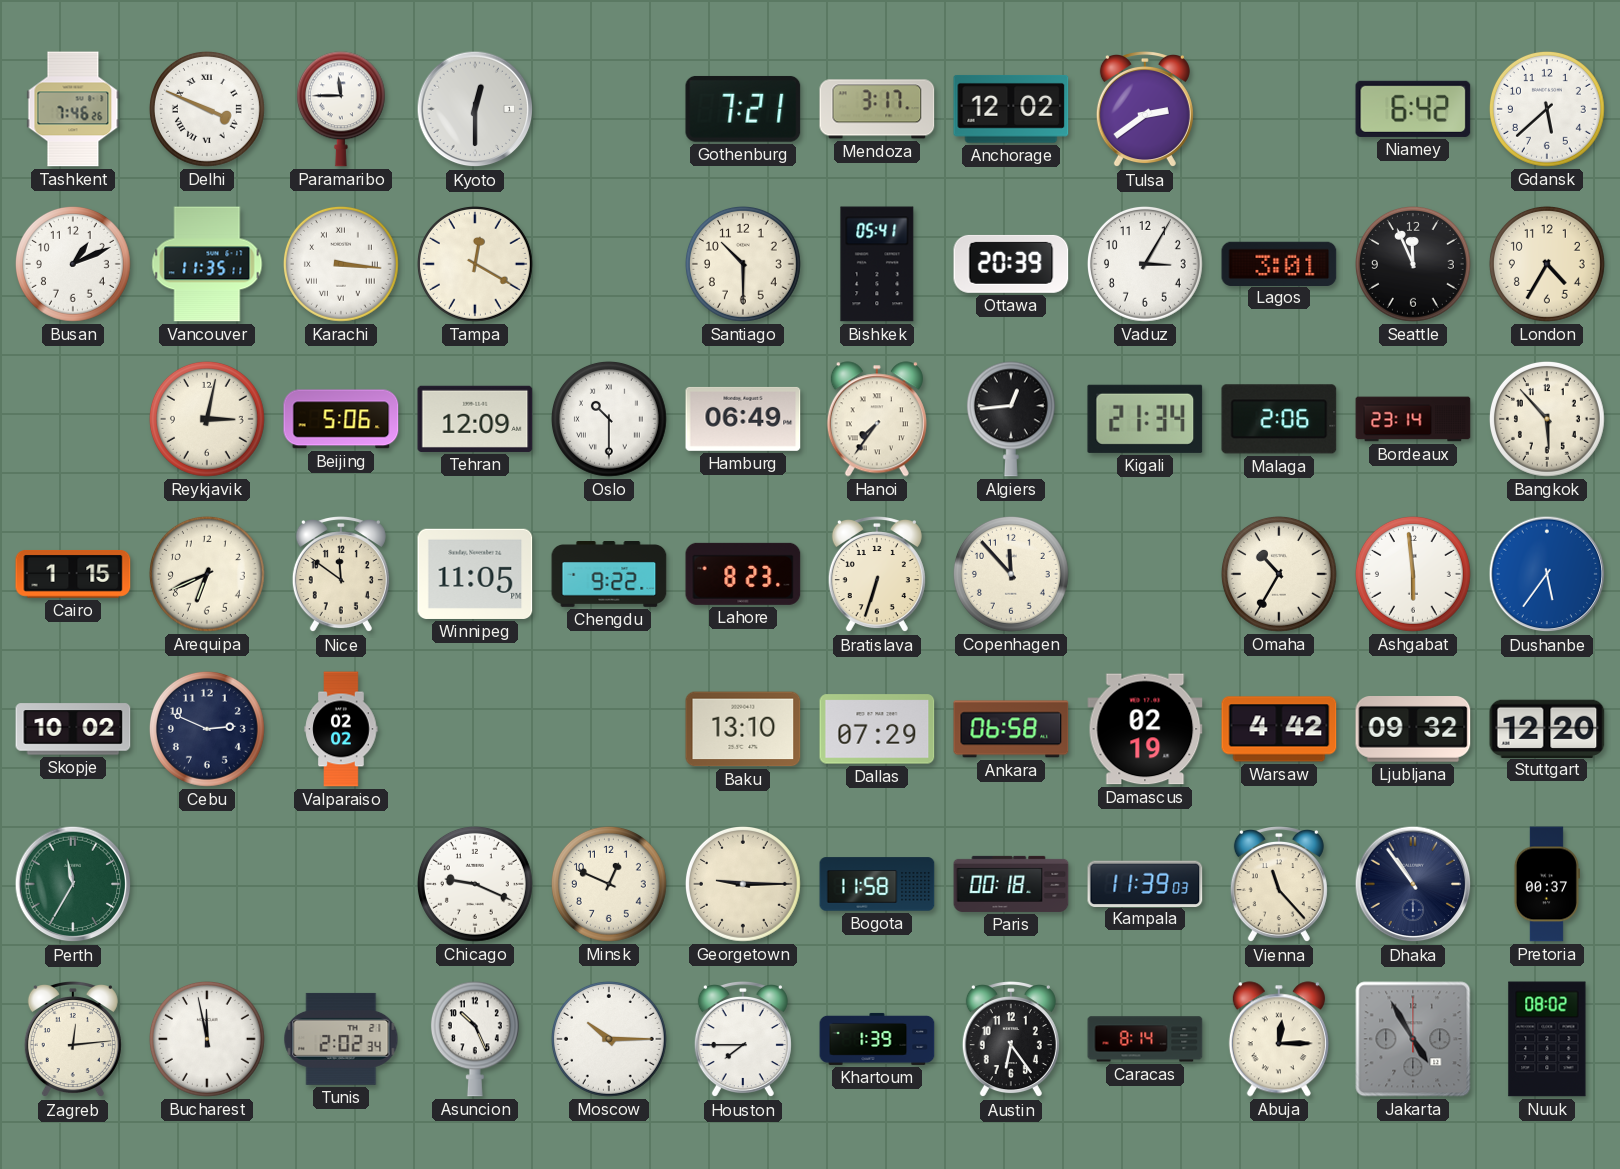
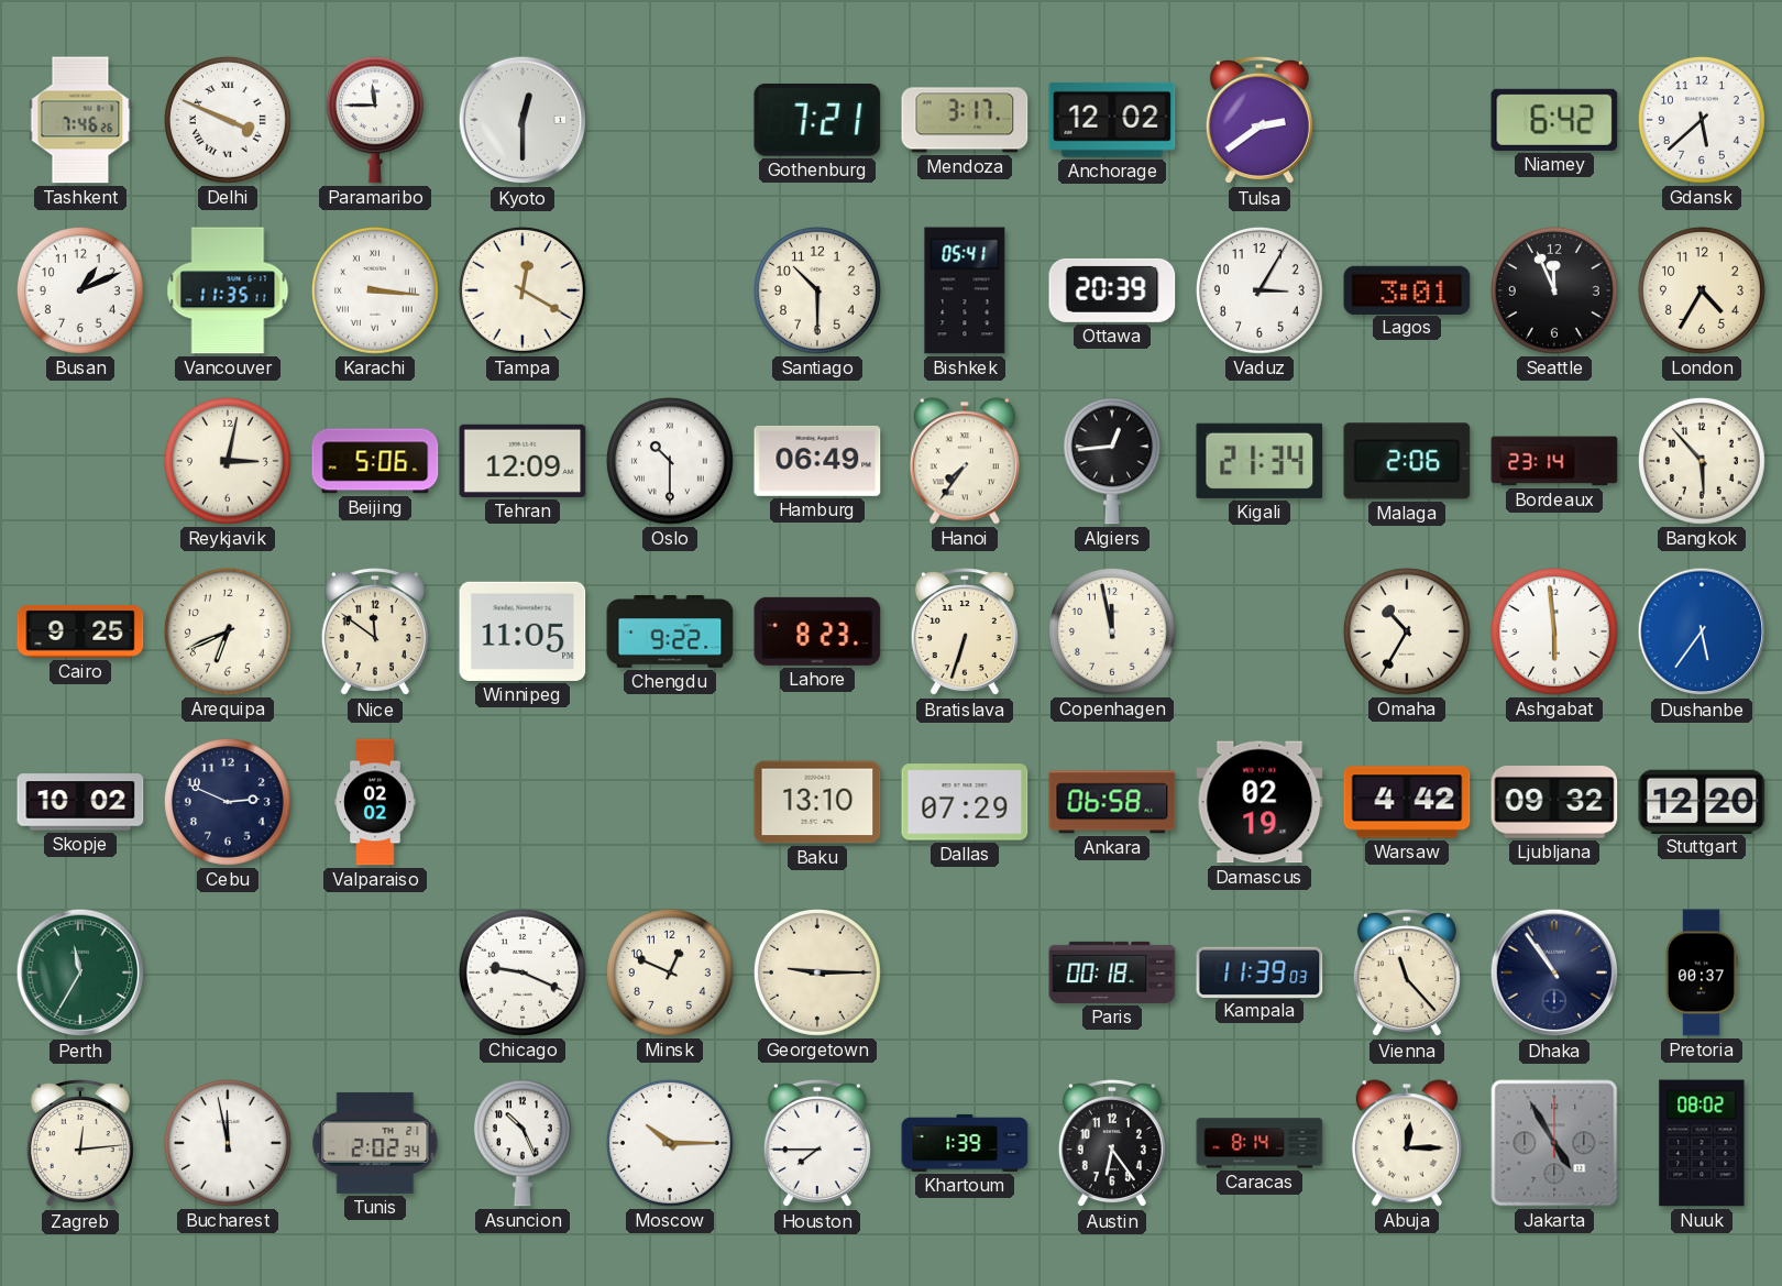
Cairo: 1:15 -> 9:25 (80, 631)
Copenhagen: 11:53 -> 11:58 (1112, 631)
Bogota: 11:58 -> none (877, 884)
